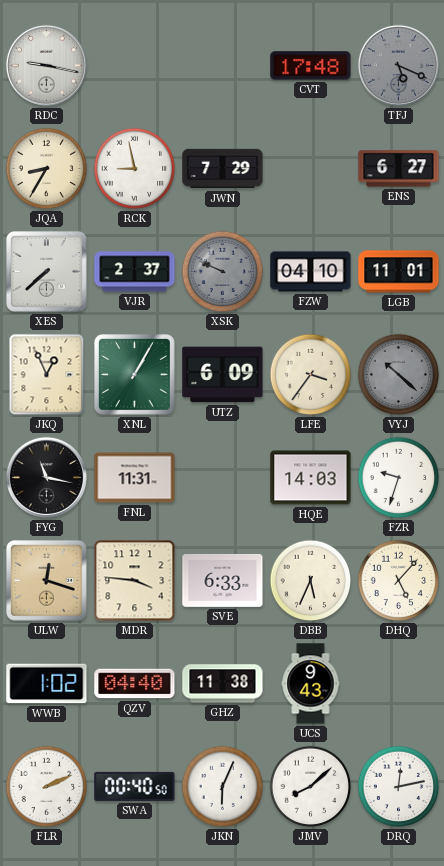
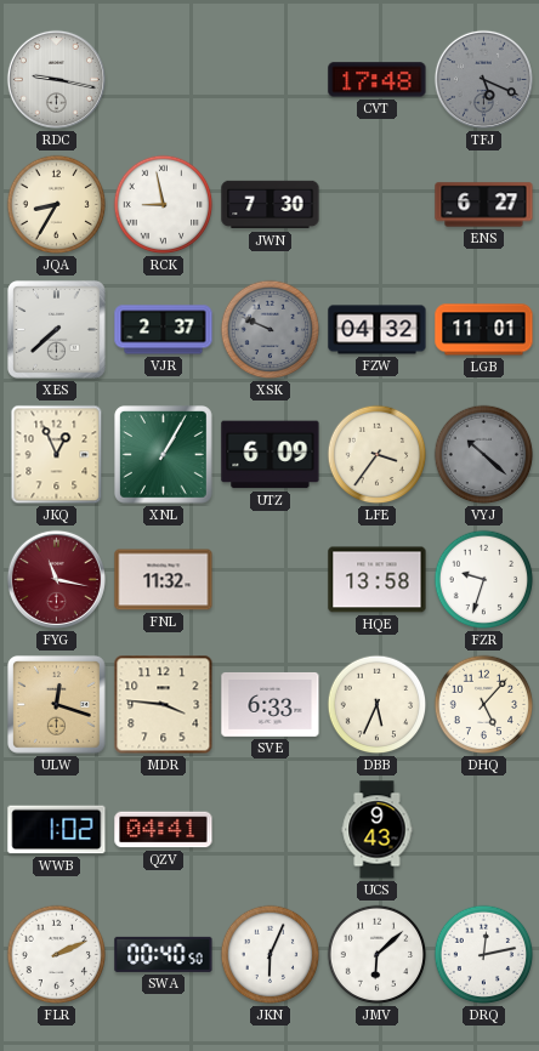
JWN: 7:29 -> 7:30 (271, 205)
FZW: 04:10 -> 04:32 (378, 330)
FYG dial: black -> burgundy (56, 579)
FNL: 11:31 -> 11:32 (164, 580)
HQE: 14:03 -> 13:58 (378, 580)
QZV: 04:40 -> 04:41 (164, 830)
GHZ: 11:38 -> none (223, 684)
JMV: 8:08 -> 6:08 (378, 955)
